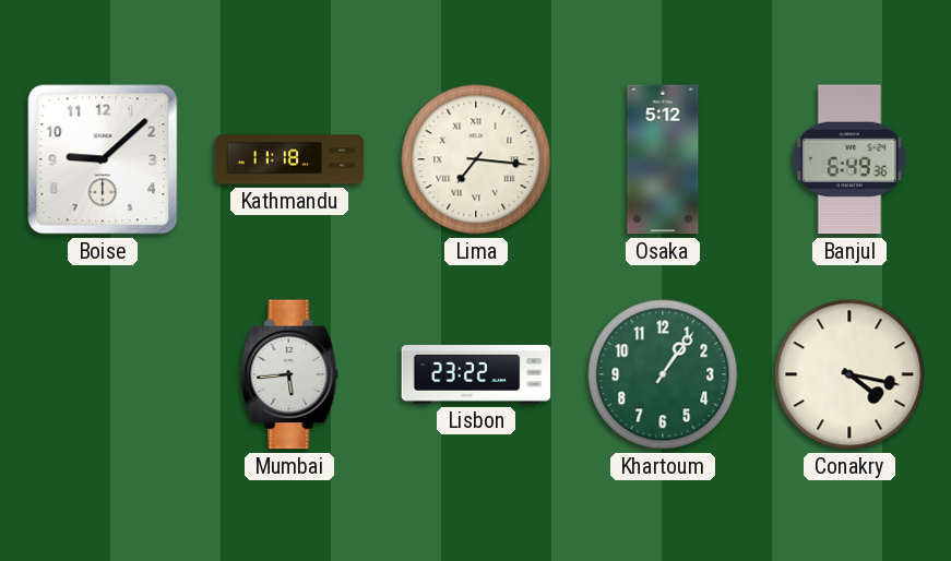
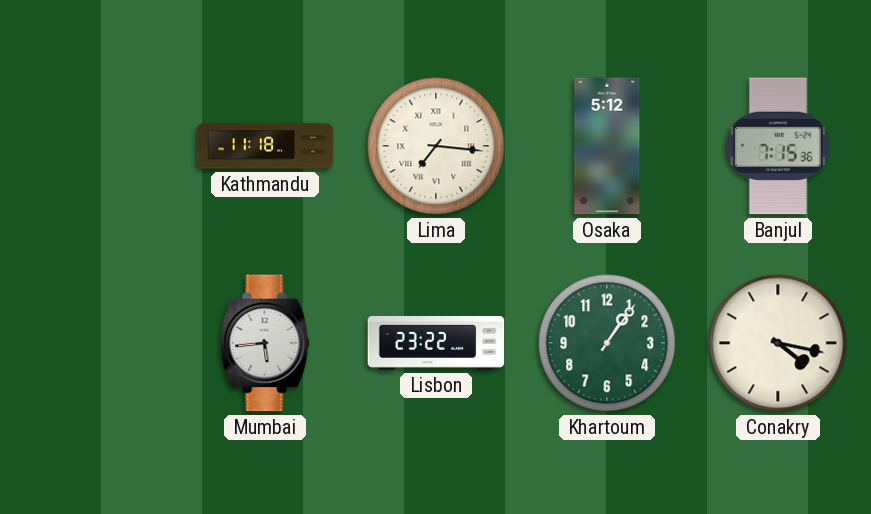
Boise: 9:08 -> none (103, 159)
Banjul: 6:49 -> 7:15 (778, 146)
